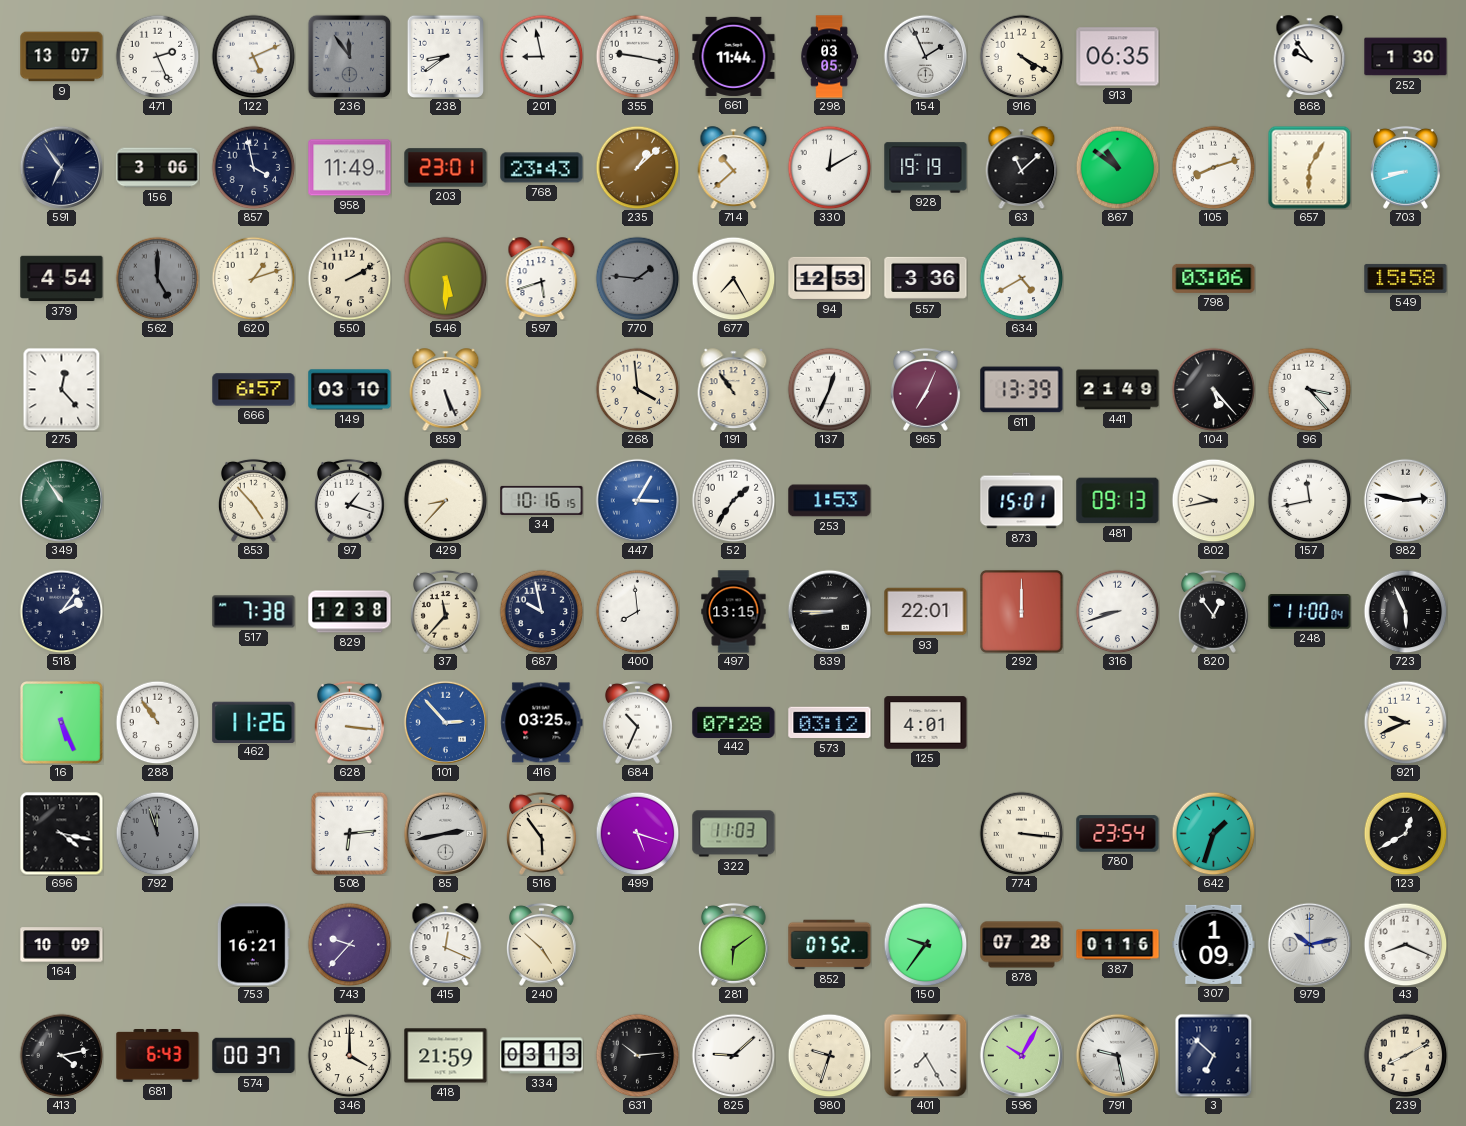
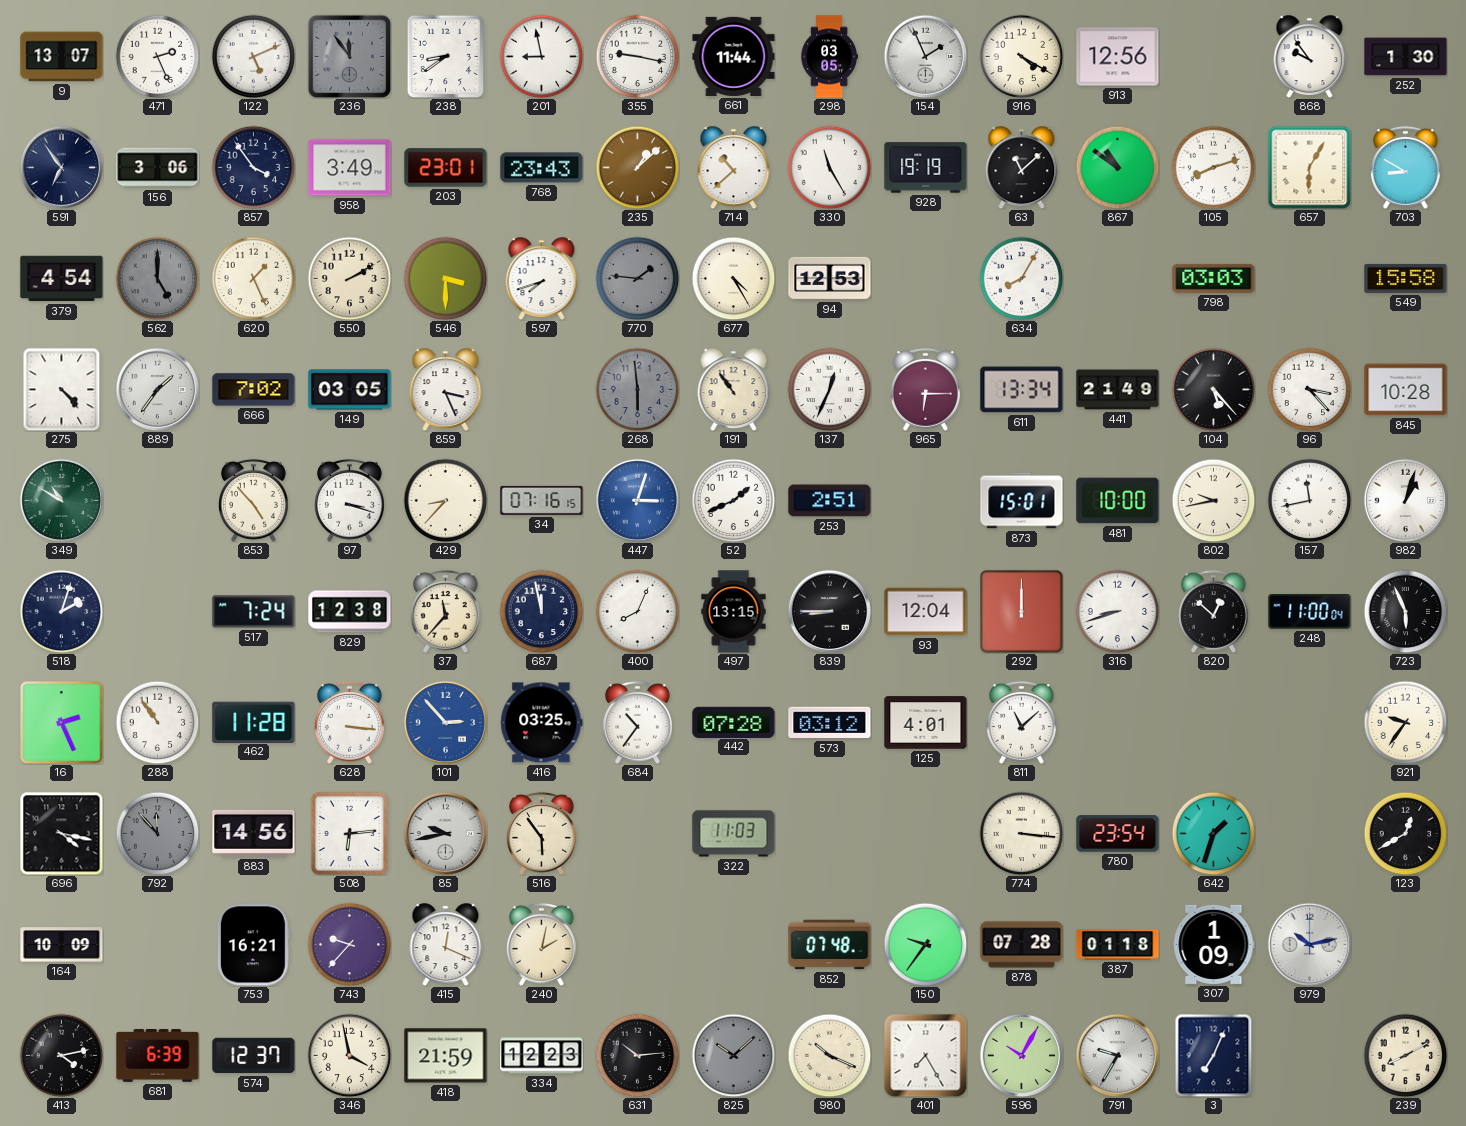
913: 06:35 -> 12:56 (1118, 57)
857: 3:58 -> 3:54 (253, 167)
958: 11:49 -> 3:49 (350, 168)
330: 12:10 -> 11:25 (829, 167)
703: 8:42 -> 8:50 (1405, 167)
620: 1:12 -> 1:26 (253, 278)
546: 5:30 -> 3:30 (445, 278)
597: 5:42 -> 7:42 (542, 278)
677: 7:25 -> 4:25 (733, 278)
557: 3:36 -> none (926, 278)
634: 4:40 -> 8:05 (1021, 278)
798: 03:06 -> 03:03 (1214, 278)
275: 12:23 -> 4:23 (62, 389)
889: none -> 1:36 (157, 389)
666: 6:57 -> 7:02 (254, 390)
149: 03:10 -> 03:05 (350, 390)
859: 5:26 -> 3:26 (446, 389)
268: 3:59 -> 5:59 (637, 389)
268 dial: cream -> grey (637, 389)
965: 7:04 -> 6:15 (925, 389)
611: 13:39 -> 13:34 (1022, 390)
845: none -> 10:28 (1406, 390)
349: 10:54 -> 10:50 (61, 500)
97: 1:18 -> 3:18 (349, 500)
34: 10:16 -> 07:16 (542, 500)
447: 3:05 -> 3:03 (637, 500)
52: 1:36 -> 1:41 (733, 500)
253: 1:53 -> 2:51 (830, 501)
481: 09:13 -> 10:00 (1118, 501)
982: 2:47 -> 1:03 (1405, 500)
518: 2:06 -> 2:03 (61, 611)
517: 7:38 -> 7:24 (254, 612)
687: 9:58 -> 11:58 (541, 611)
400: 7:59 -> 8:04 (637, 611)
93: 22:01 -> 12:04 (926, 612)
820: 12:54 -> 12:52 (1213, 611)
16: 5:26 -> 2:26 (62, 723)
462: 11:26 -> 11:28 (254, 722)
684: 10:34 -> 10:36 (637, 722)
811: none -> 11:08 (1021, 722)
921: 9:41 -> 9:36 (1405, 722)
792: 11:57 -> 11:53 (157, 833)
883: none -> 14:56 (254, 833)
85: 2:43 -> 9:43 (445, 833)
499: 5:18 -> none (637, 833)
240: 4:52 -> 2:02 (541, 944)
281: 6:09 -> none (733, 944)
852: 07:52 -> 07:48 (830, 945)
387: 01:16 -> 01:18 (1118, 945)
43: 8:19 -> none (1405, 944)
681: 6:43 -> 6:39 (158, 1056)
574: 00:37 -> 12:37 (254, 1056)
346: 4:00 -> 3:58 (349, 1055)
334: 03:13 -> 12:23 (542, 1056)
825: 9:08 -> 10:08 (733, 1055)
825 dial: white -> grey (733, 1055)
980: 9:33 -> 10:19 (829, 1055)
791: 9:28 -> 9:35 (1117, 1055)
3: 6:52 -> 7:04 (1214, 1055)
